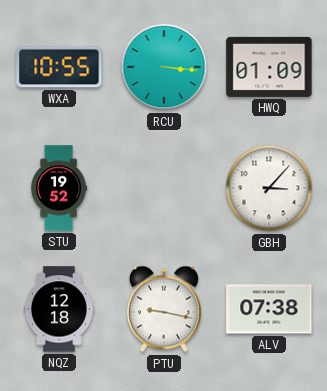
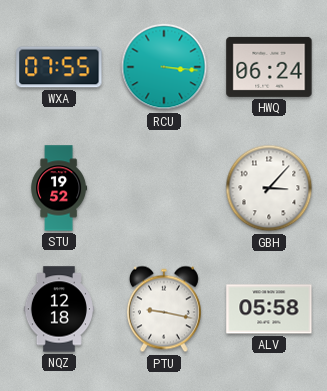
WXA: 10:55 -> 07:55 (59, 67)
HWQ: 01:09 -> 06:24 (269, 67)
ALV: 07:38 -> 05:58 (269, 309)
